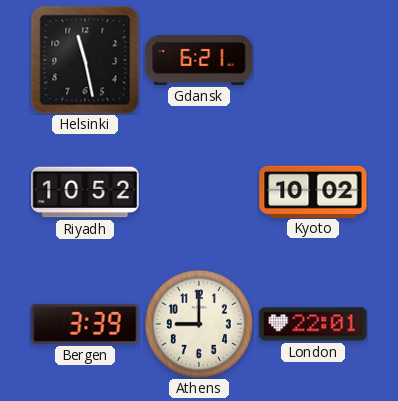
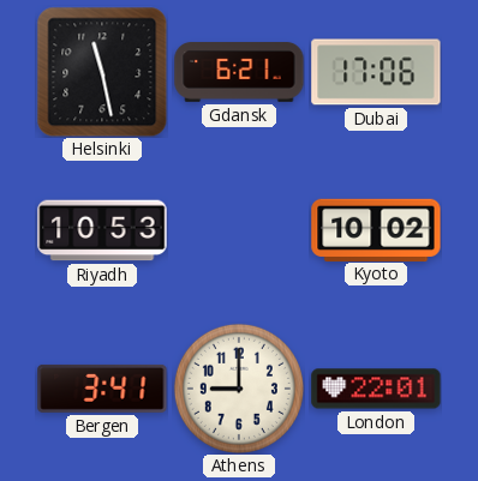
Dubai: none -> 17:06 (376, 72)
Riyadh: 10:52 -> 10:53 (102, 230)
Bergen: 3:39 -> 3:41 (102, 389)
